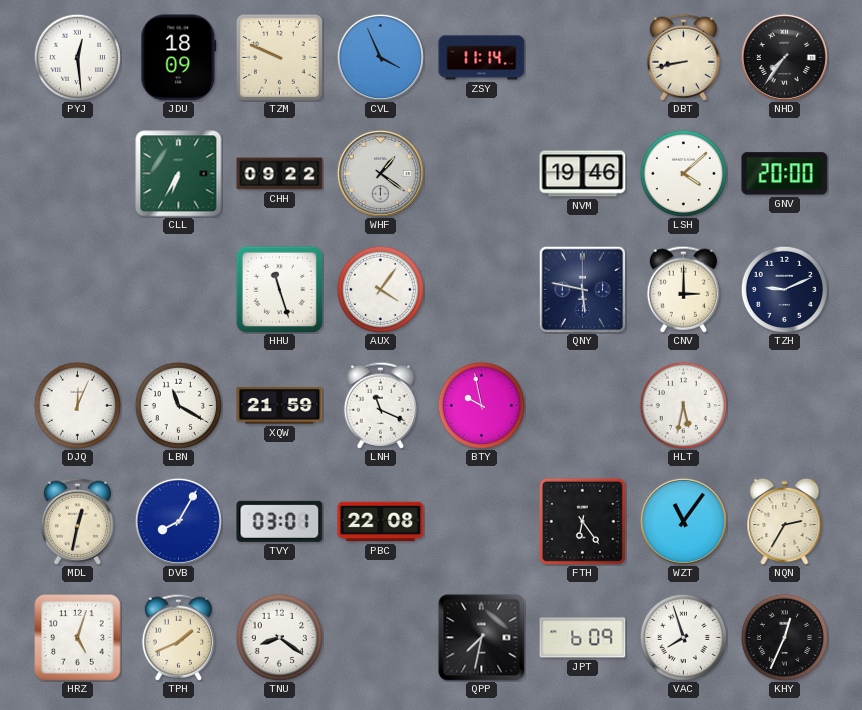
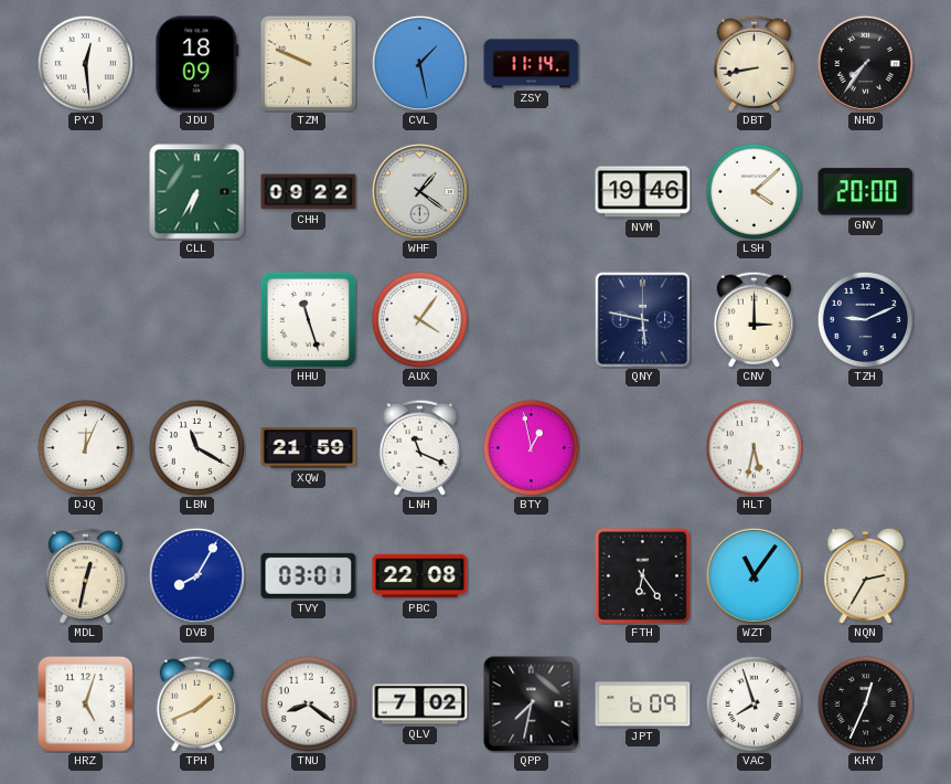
CVL: 3:56 -> 1:28 (419, 63)
BTY: 9:58 -> 12:58 (531, 447)
QLV: none -> 7:02 (420, 704)
